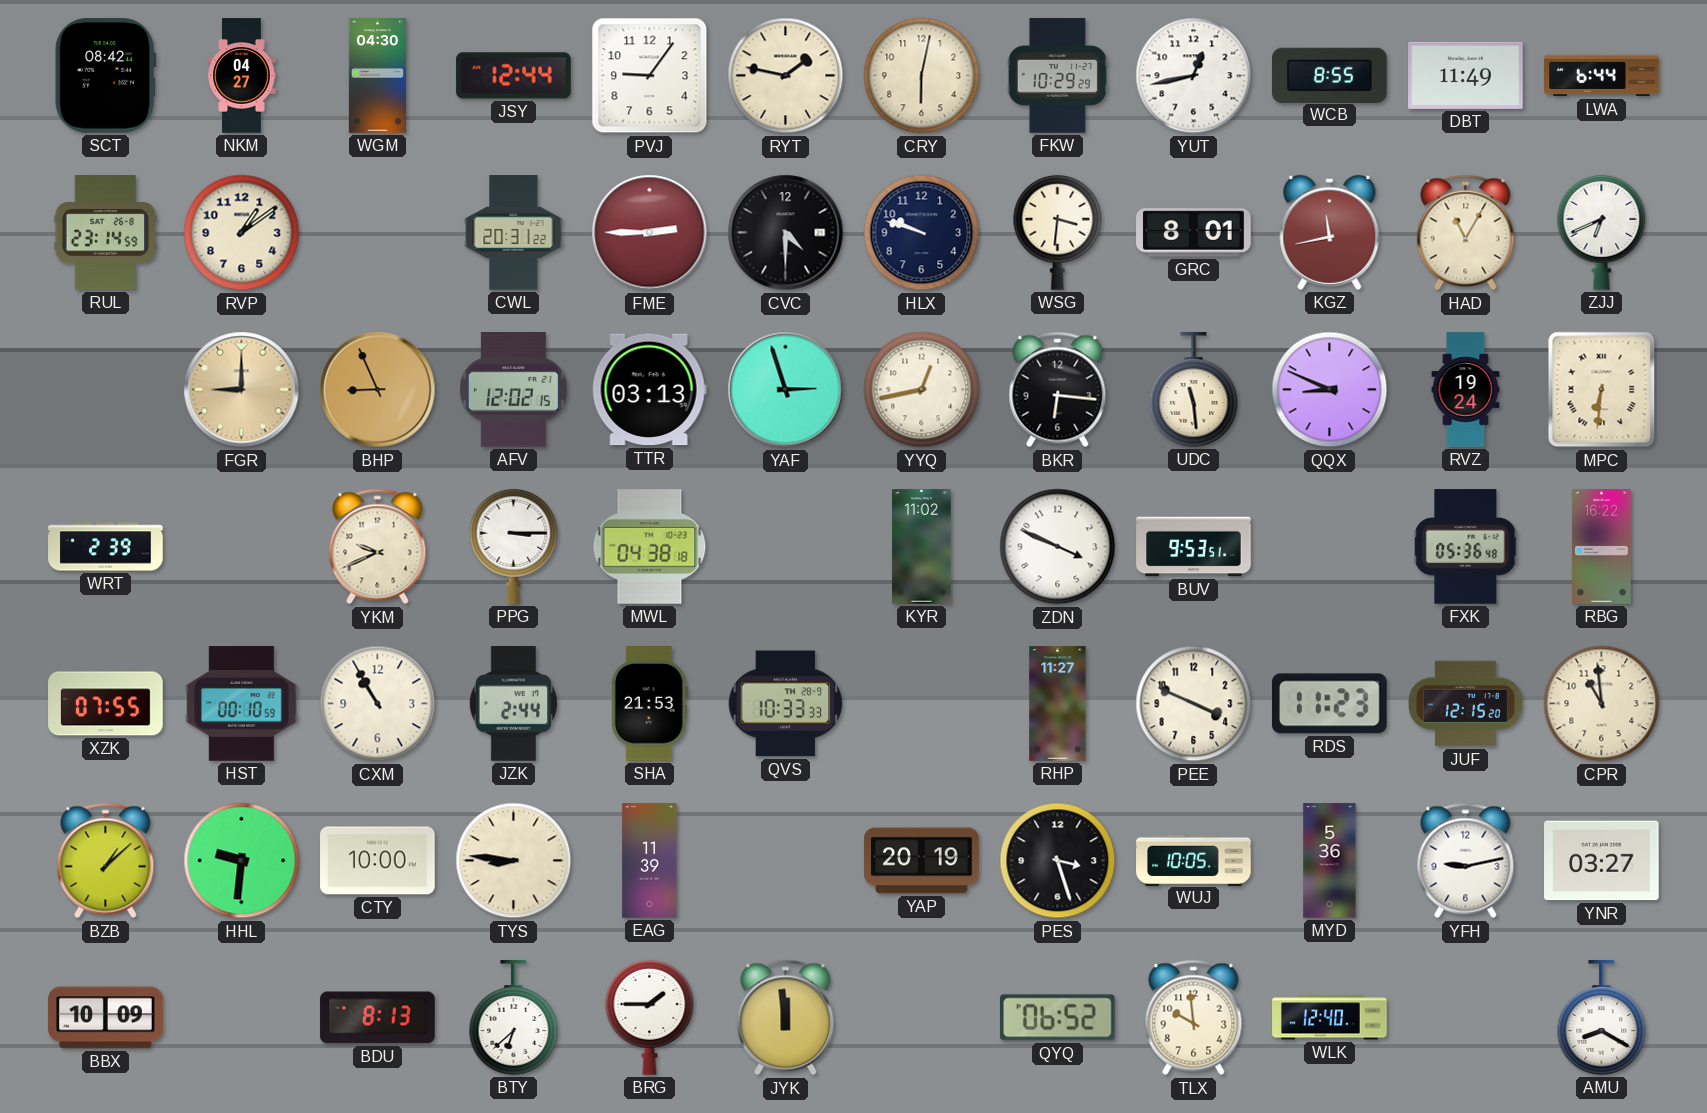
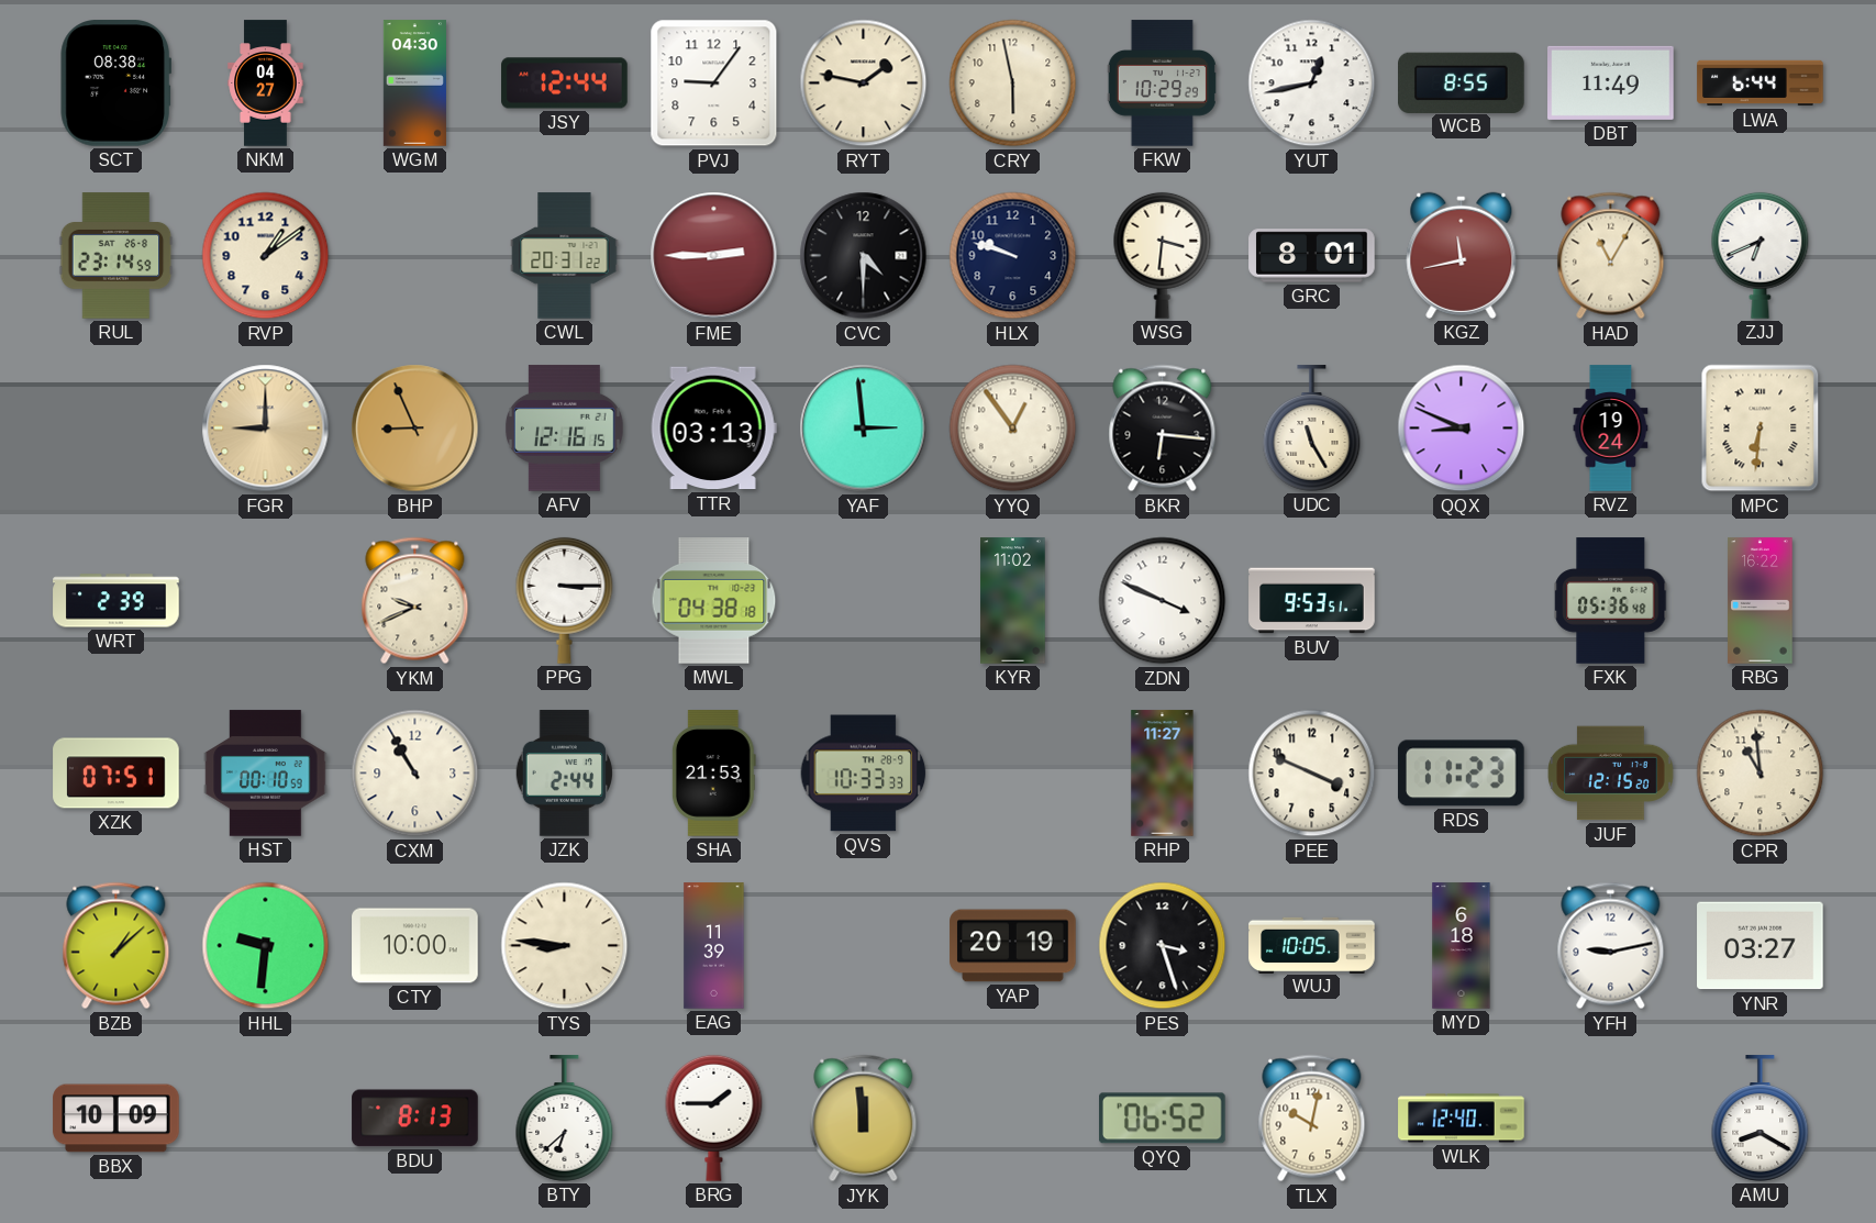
SCT: 08:42 -> 08:38 (115, 84)
CRY: 6:02 -> 5:58 (1013, 84)
AFV: 12:02 -> 12:16 (564, 429)
YAF: 2:57 -> 2:59 (864, 429)
YYQ: 12:43 -> 12:54 (1013, 429)
UDC: 11:29 -> 11:25 (1312, 429)
XZK: 07:55 -> 07:51 (116, 774)
MYD: 5:36 -> 6:18 (1462, 946)
TLX: 9:59 -> 10:02 (1312, 1119)
